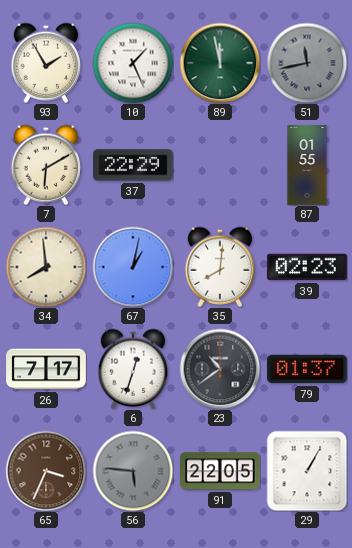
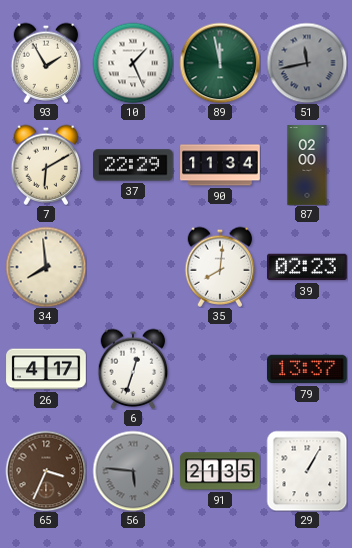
90: none -> 11:34 (220, 165)
87: 01:55 -> 02:00 (307, 165)
67: 1:02 -> none (133, 267)
26: 7:17 -> 4:17 (46, 369)
23: 10:39 -> none (220, 369)
79: 01:37 -> 13:37 (307, 369)
91: 22:05 -> 21:35 (220, 471)
